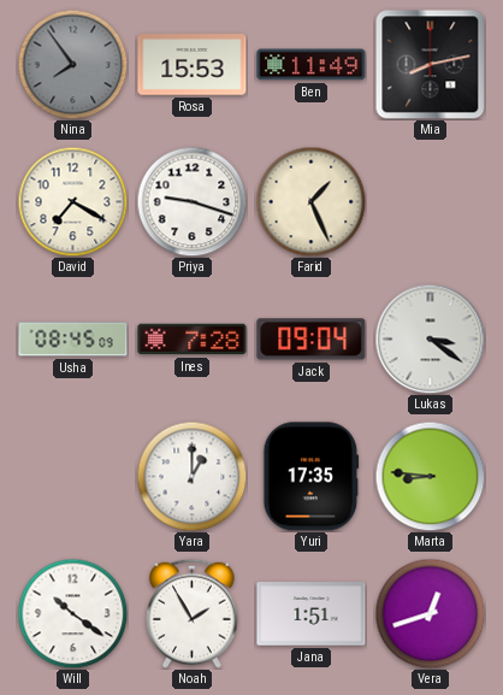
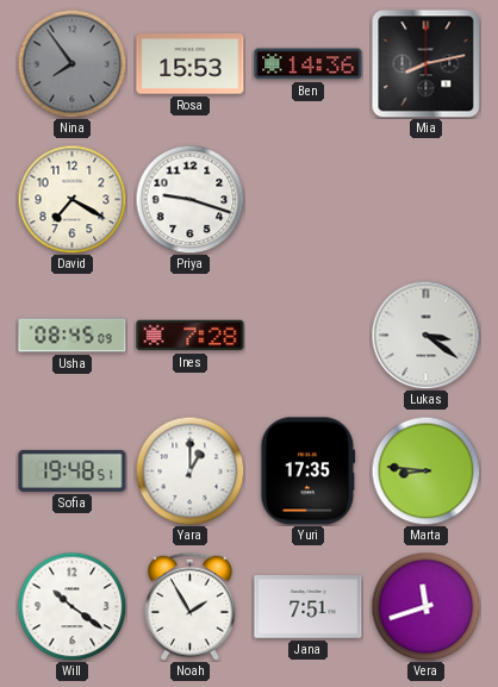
Ben: 11:49 -> 14:36 (309, 64)
Farid: 1:26 -> none (310, 201)
Jack: 09:04 -> none (312, 340)
Sofia: none -> 19:48 (73, 470)
Jana: 1:51 -> 7:51 (309, 607)
Vera: 12:42 -> 11:42 (425, 606)
